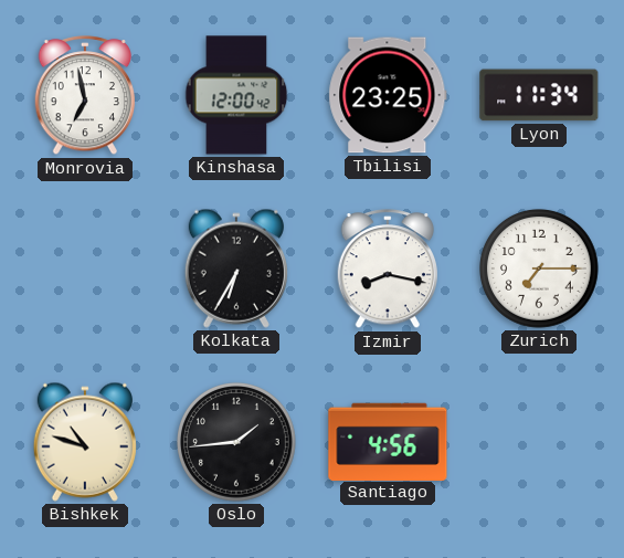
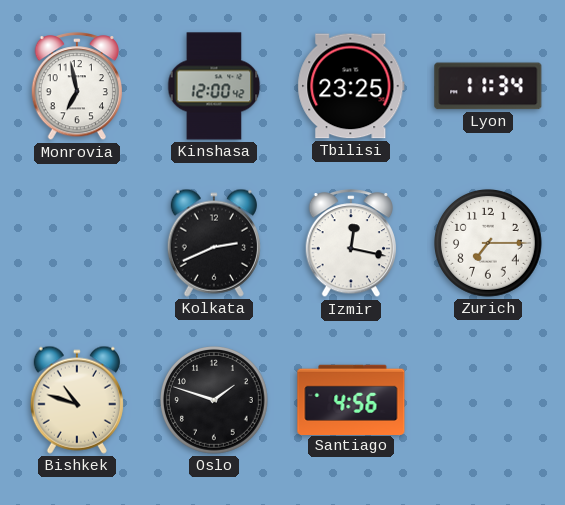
Kolkata: 6:35 -> 2:41 (214, 243)
Izmir: 8:17 -> 12:17 (350, 244)
Oslo: 1:44 -> 1:48 (215, 401)
